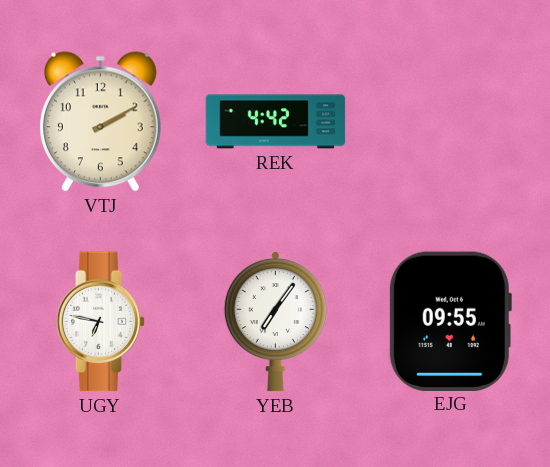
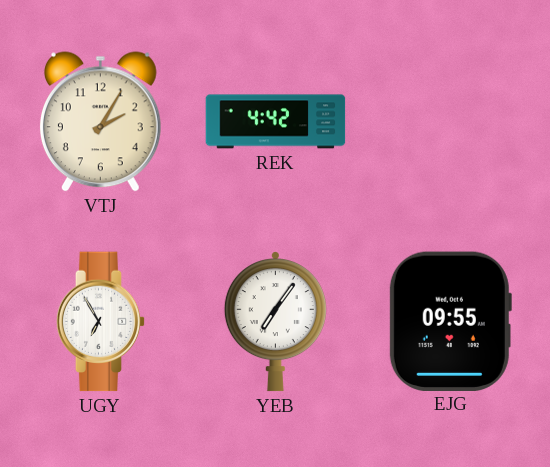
VTJ: 2:10 -> 2:05 (100, 122)
UGY: 6:47 -> 6:55 (101, 322)
